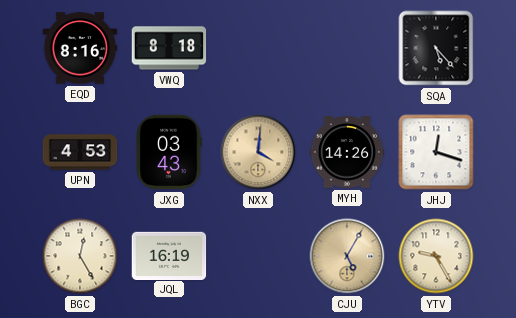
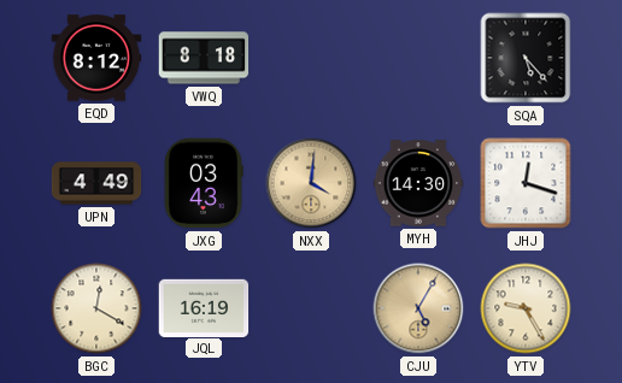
EQD: 8:16 -> 8:12 (96, 58)
UPN: 4:53 -> 4:49 (96, 183)
MYH: 14:26 -> 14:30 (418, 183)
BGC: 12:25 -> 12:20 (96, 308)
